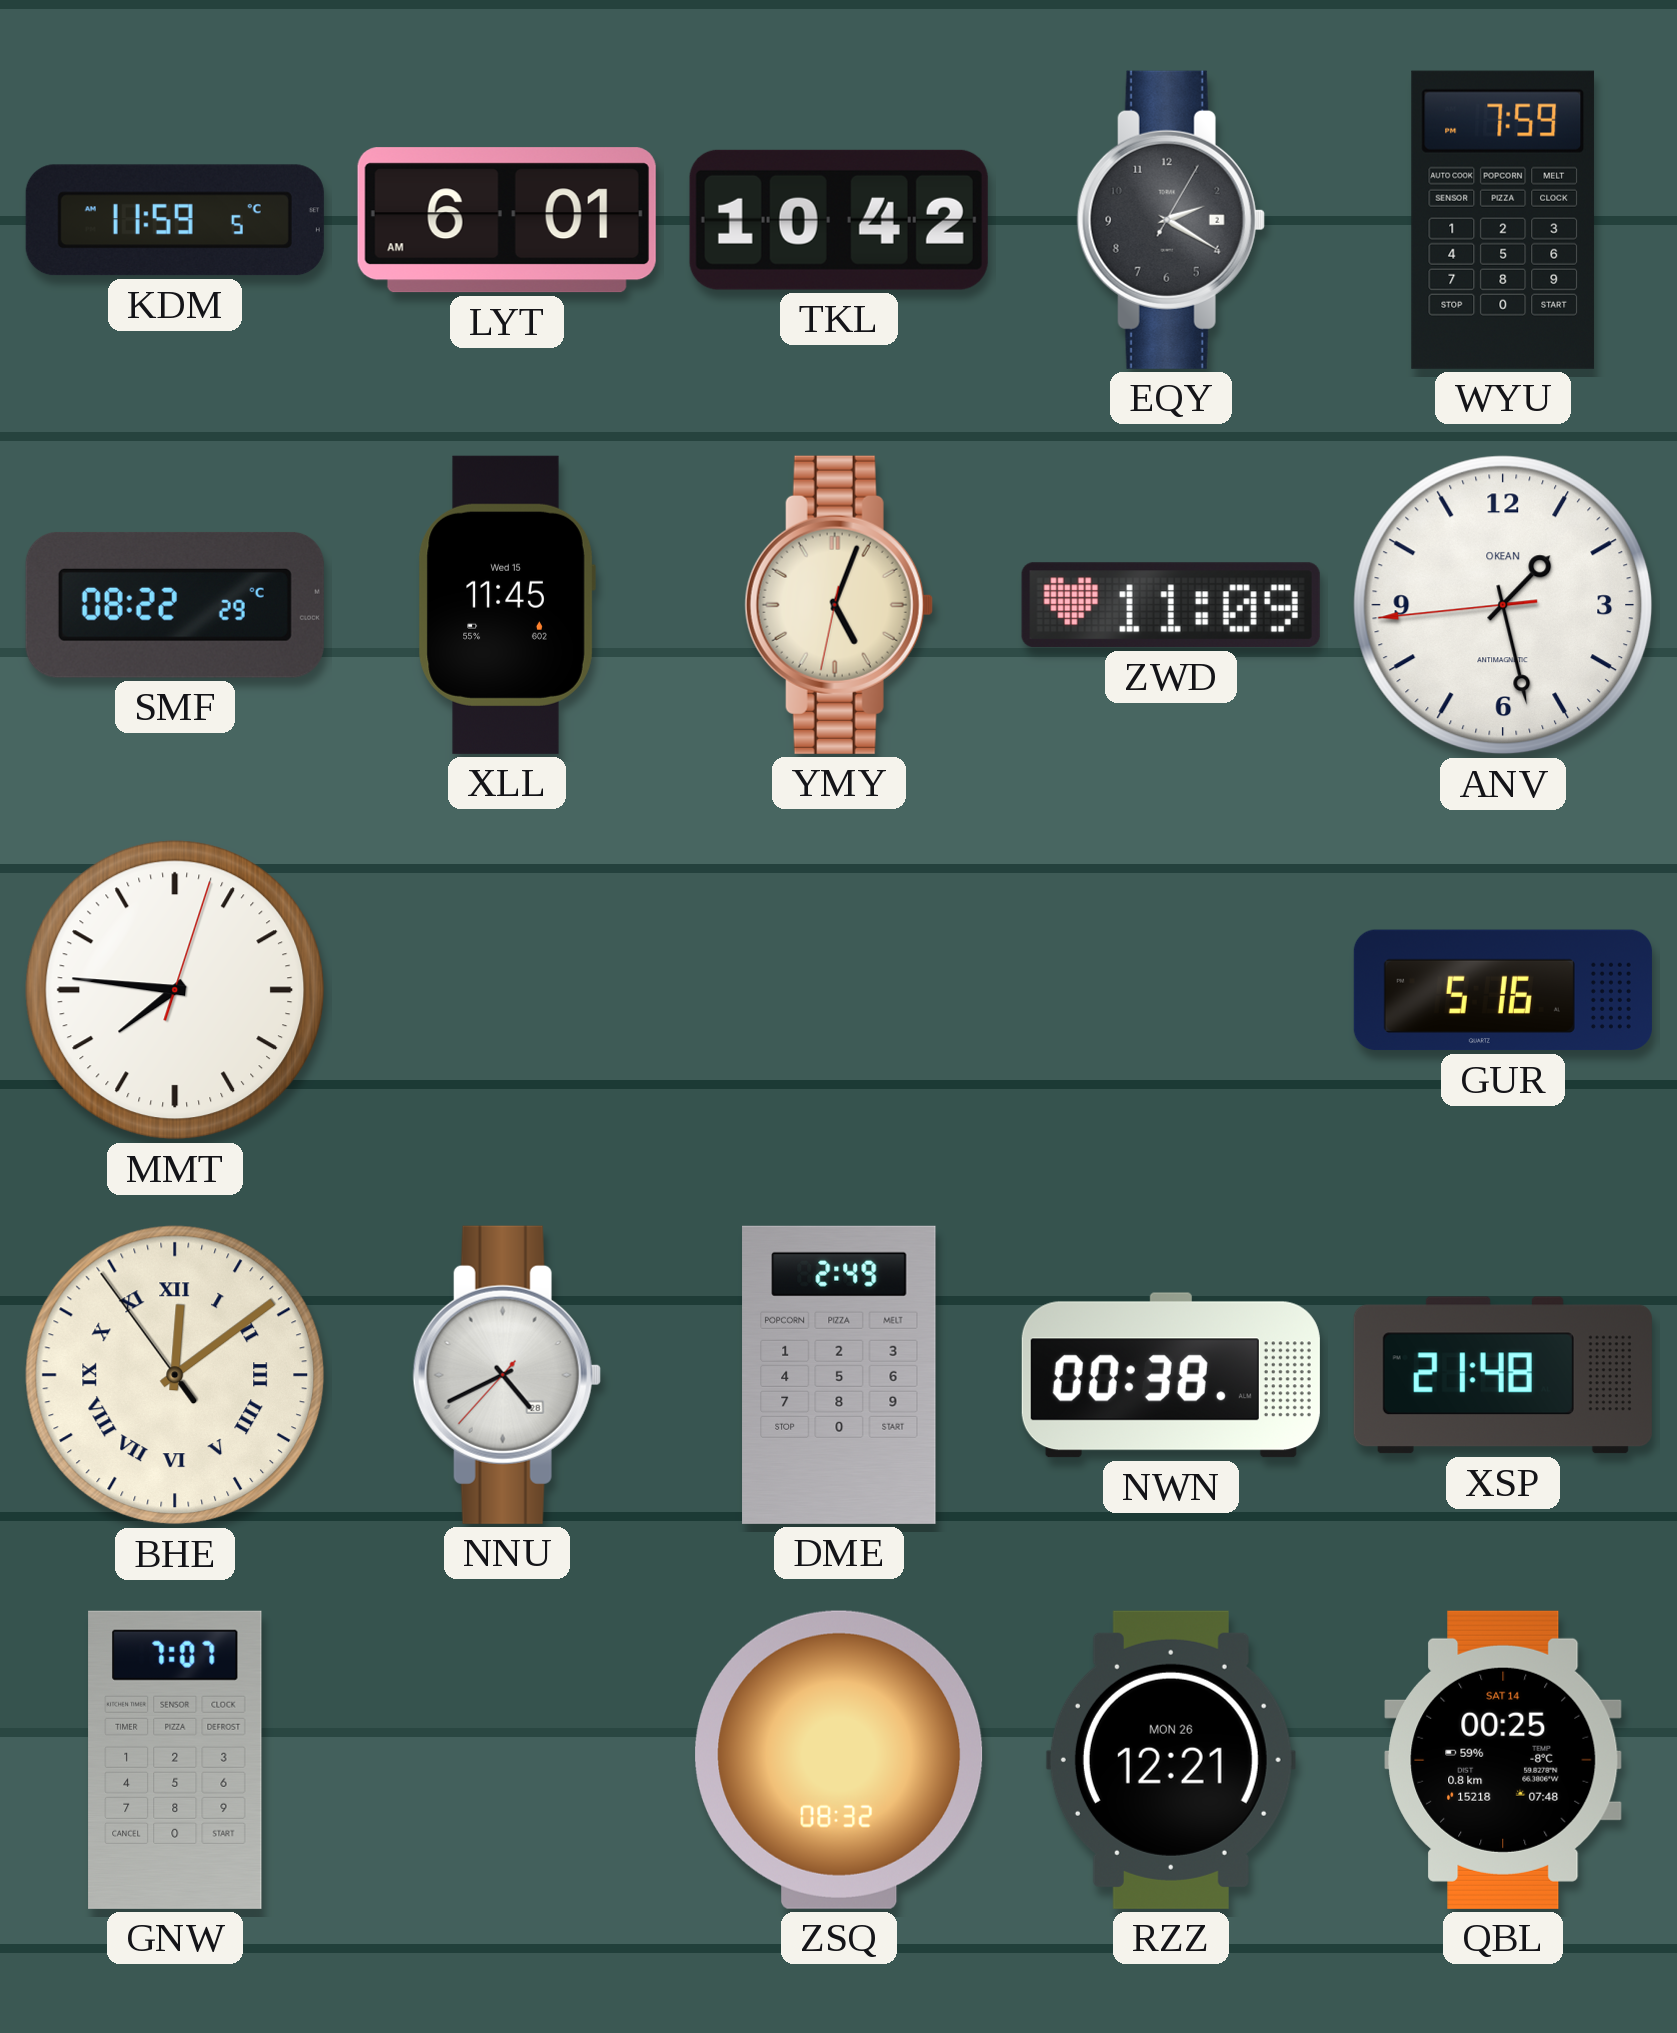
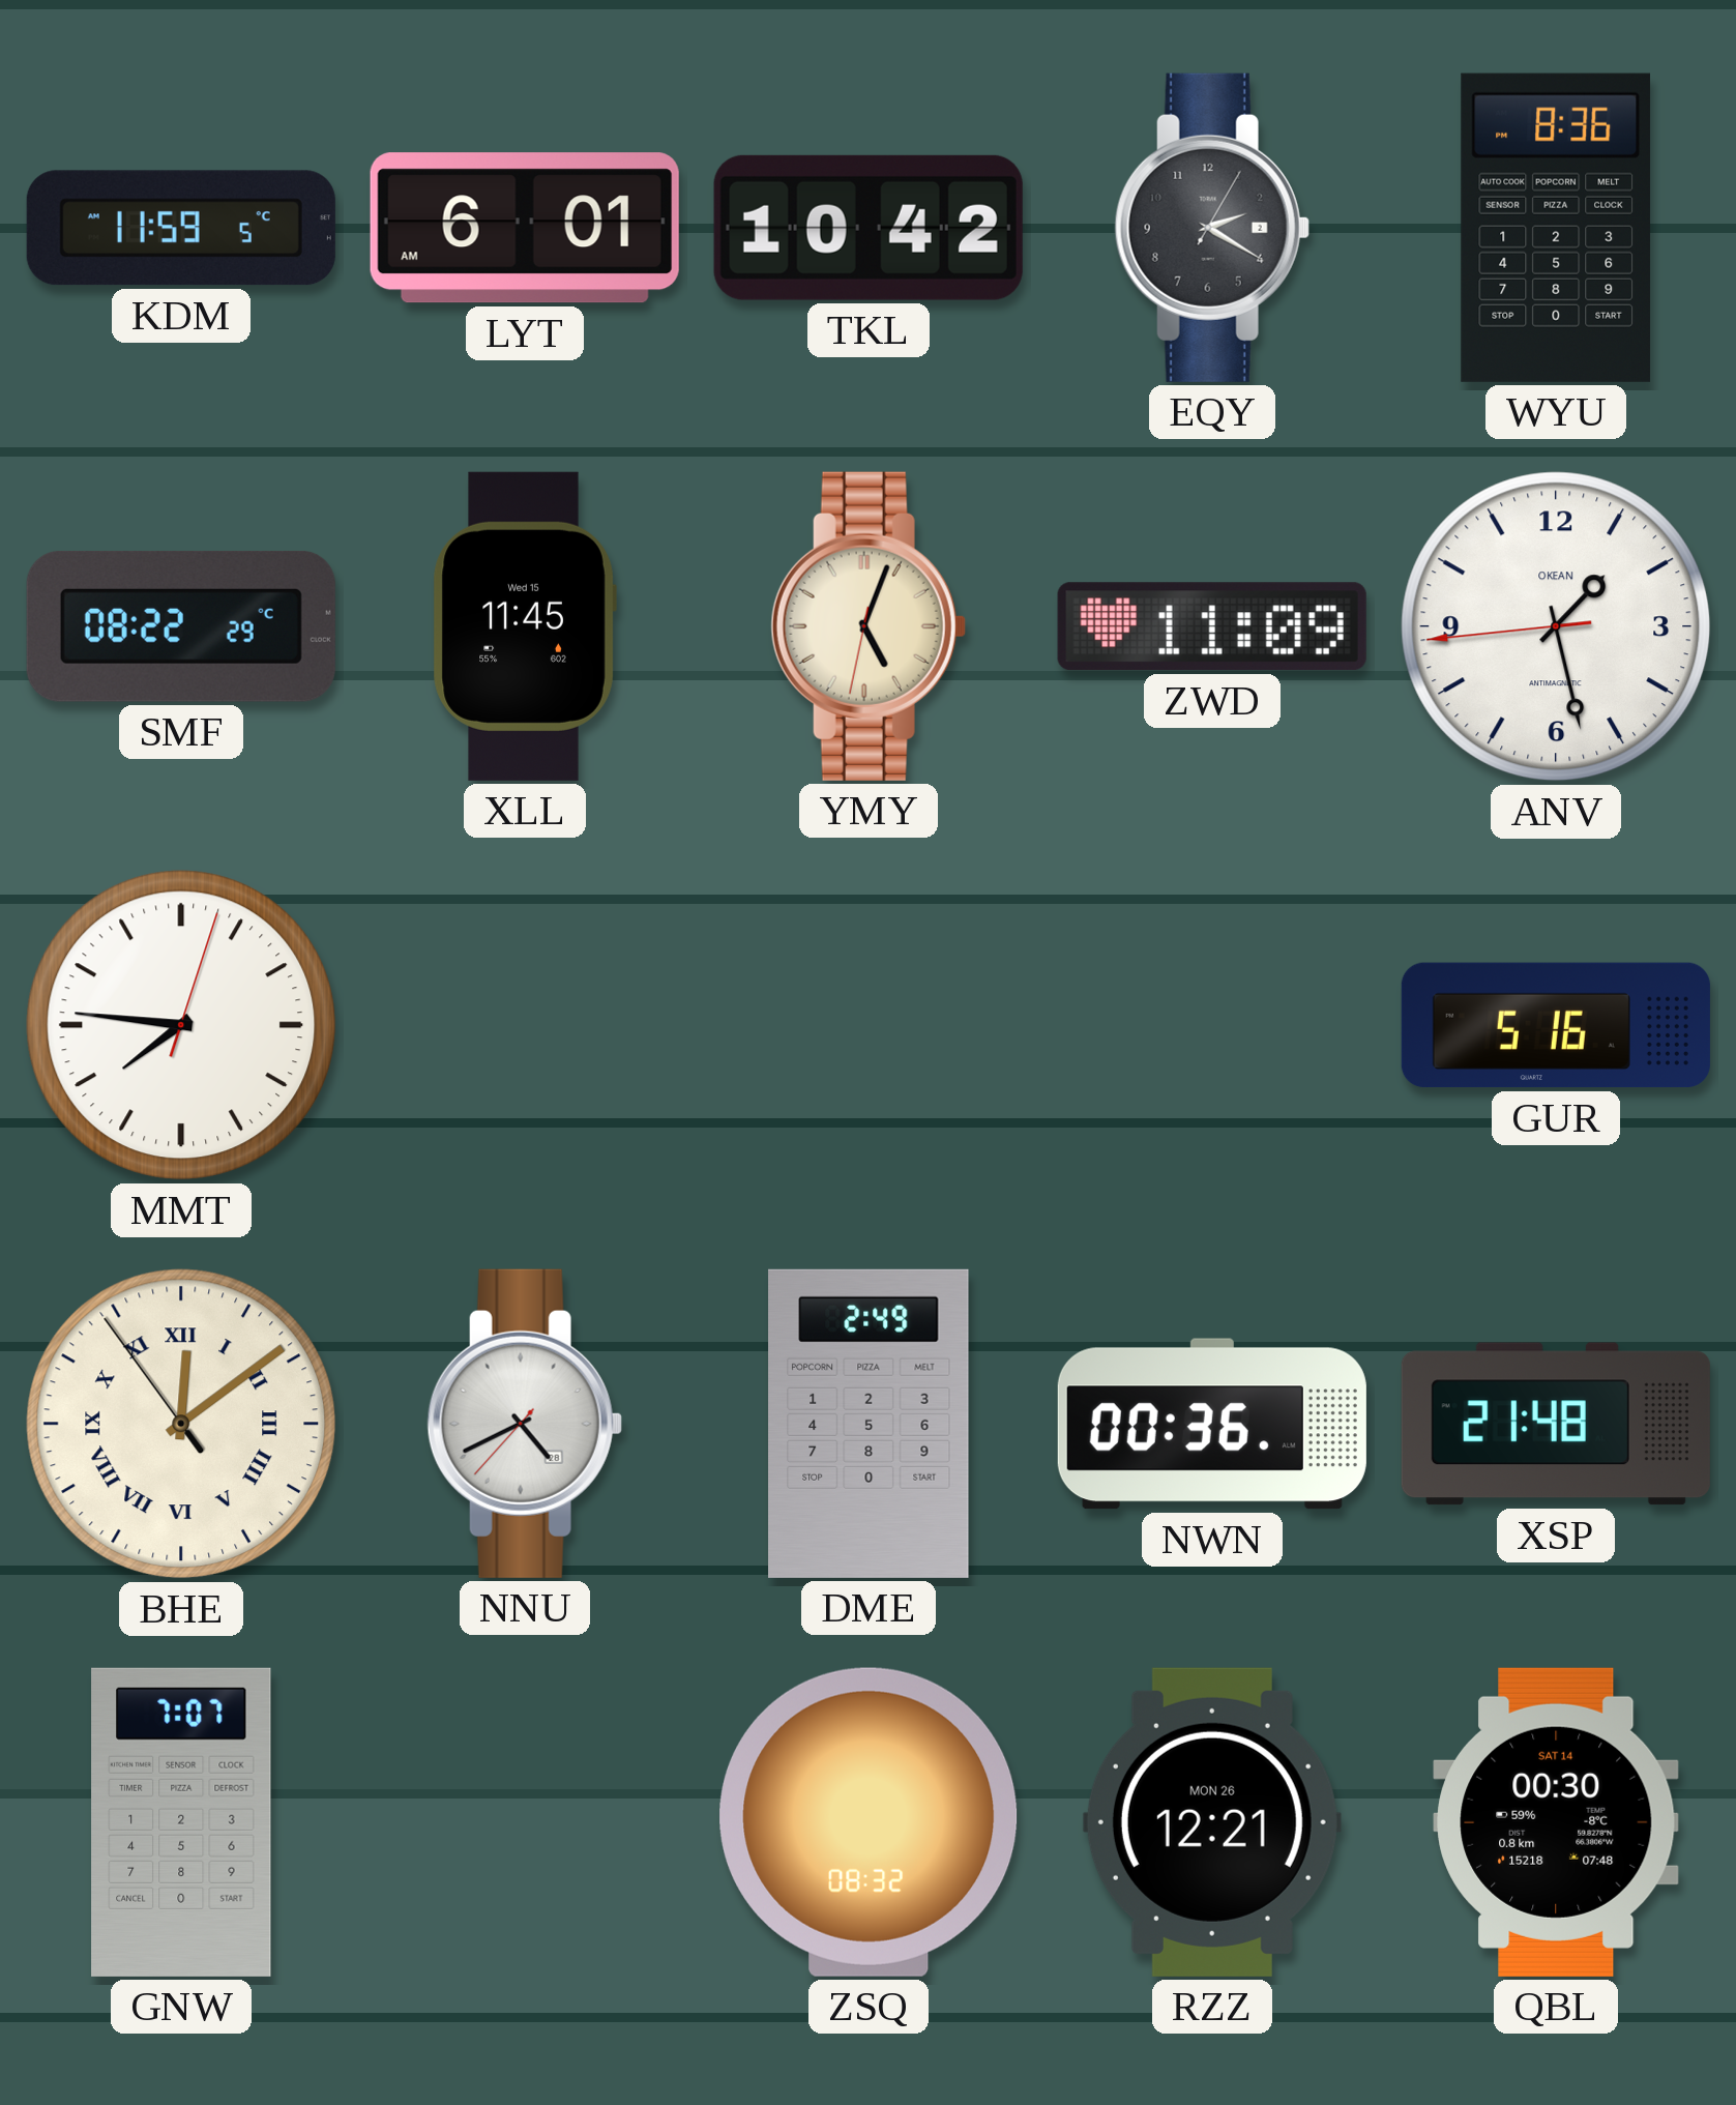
WYU: 7:59 -> 8:36 (1556, 228)
NWN: 00:38 -> 00:36 (1212, 1424)
QBL: 00:25 -> 00:30 (1556, 1822)
